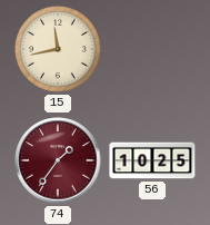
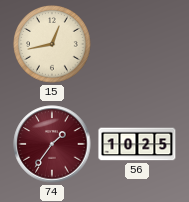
15: 11:43 -> 12:43 (52, 44)
